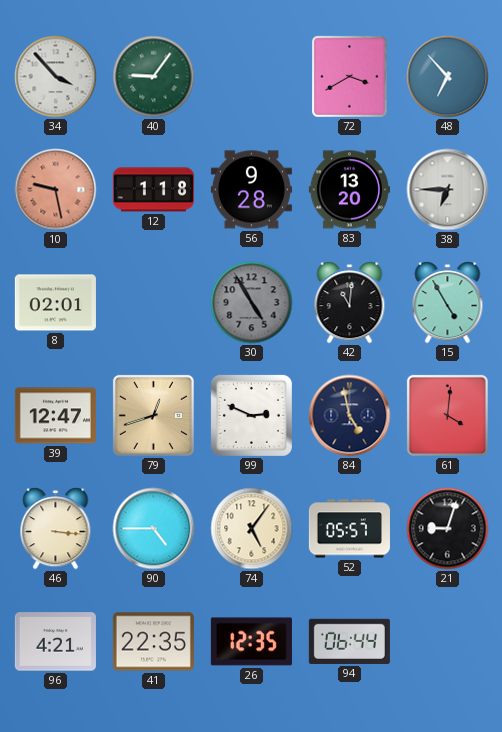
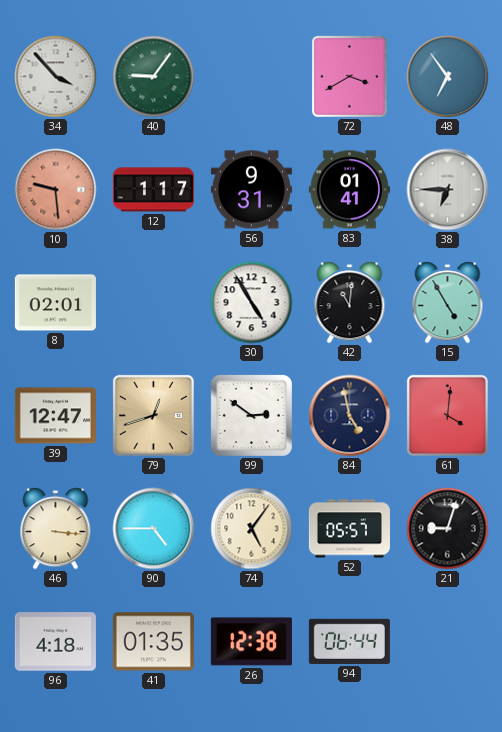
48: 6:53 -> 6:54 (448, 77)
10: 9:28 -> 9:29 (56, 190)
12: 1:18 -> 1:17 (153, 190)
56: 9:28 -> 9:31 (251, 190)
83: 13:20 -> 01:41 (349, 190)
30 dial: grey -> white (252, 303)
99: 2:49 -> 2:51 (251, 415)
96: 4:21 -> 4:18 (55, 642)
41: 22:35 -> 01:35 (153, 642)
26: 12:35 -> 12:38 (251, 642)
